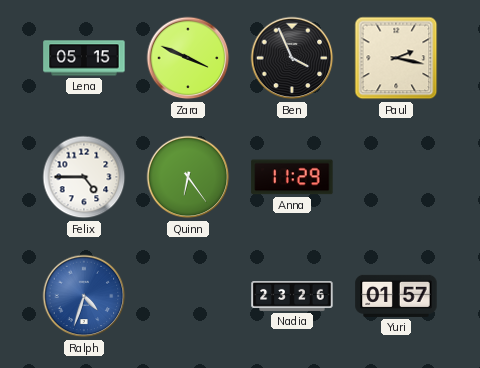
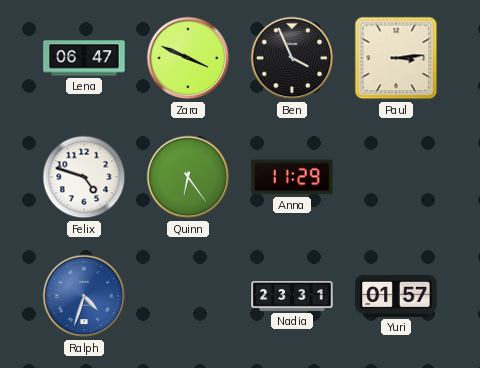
Lena: 05:15 -> 06:47 (84, 58)
Paul: 2:17 -> 3:14 (396, 58)
Felix: 4:45 -> 4:48 (84, 177)
Nadia: 23:26 -> 23:31 (292, 297)
